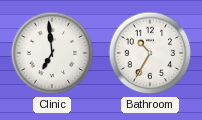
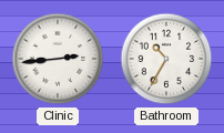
Clinic: 6:59 -> 2:44 (58, 59)
